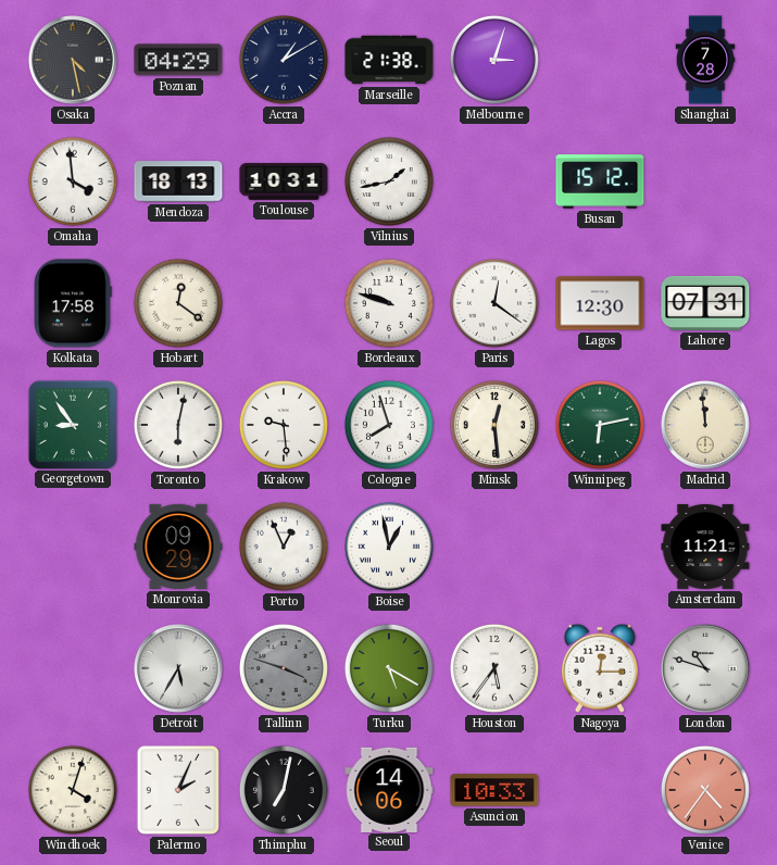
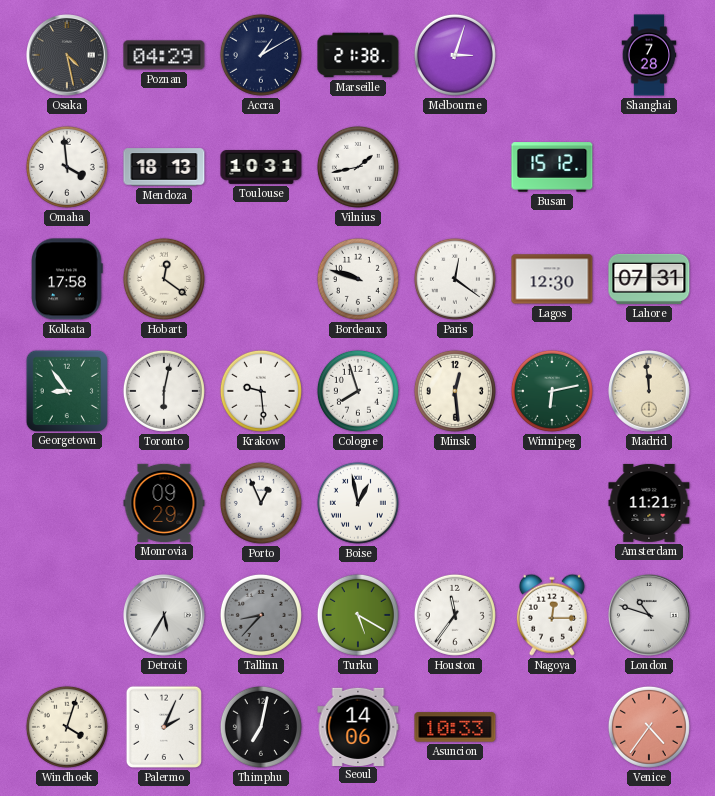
Tallinn: 3:48 -> 8:37 (261, 615)
Houston: 5:36 -> 11:36 (455, 615)
